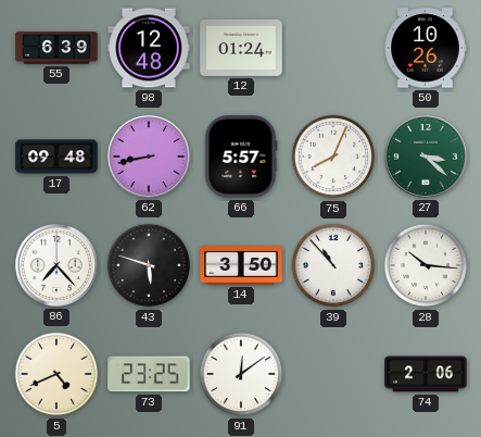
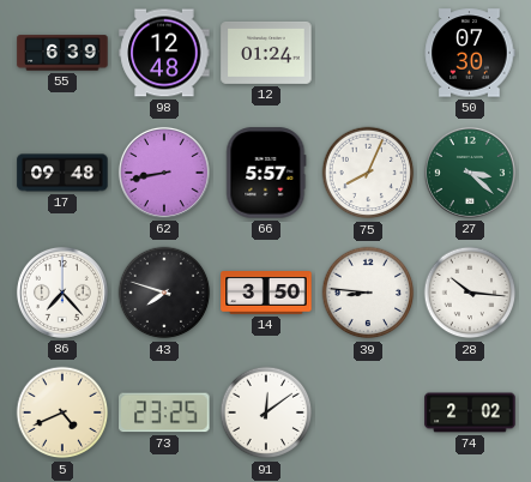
50: 10:26 -> 07:30 (470, 53)
43: 5:48 -> 7:48 (164, 293)
39: 10:53 -> 8:46 (368, 293)
74: 2:06 -> 2:02 (470, 412)
